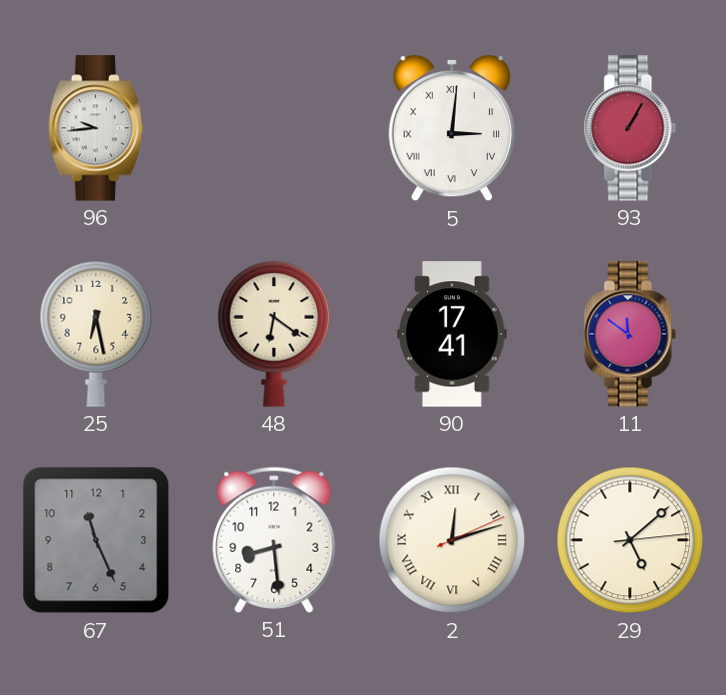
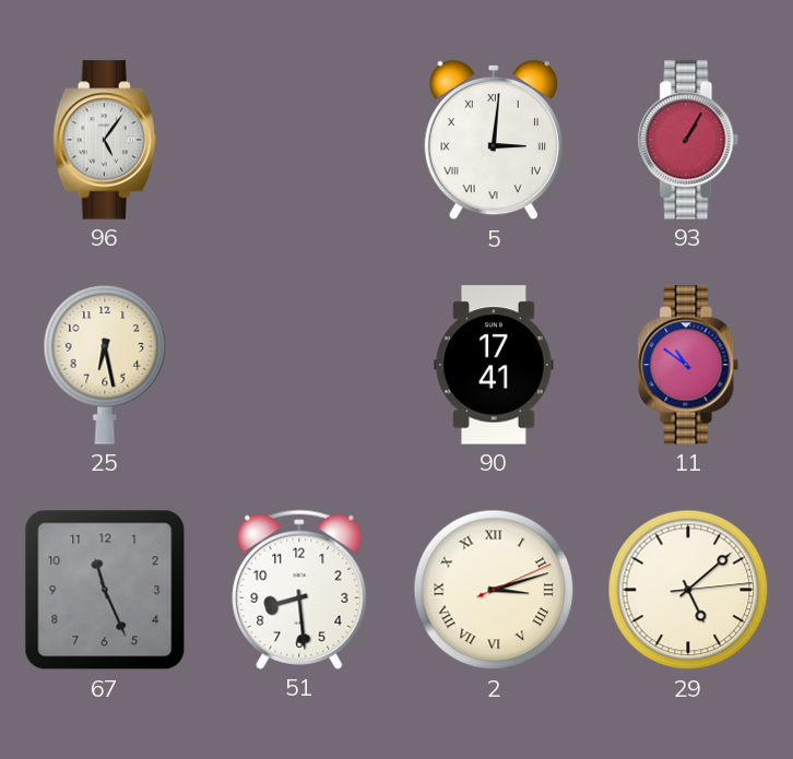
96: 9:44 -> 5:06 (105, 140)
48: 6:21 -> none (274, 334)
11: 11:51 -> 10:51 (688, 365)
2: 12:12 -> 3:12 (494, 590)
